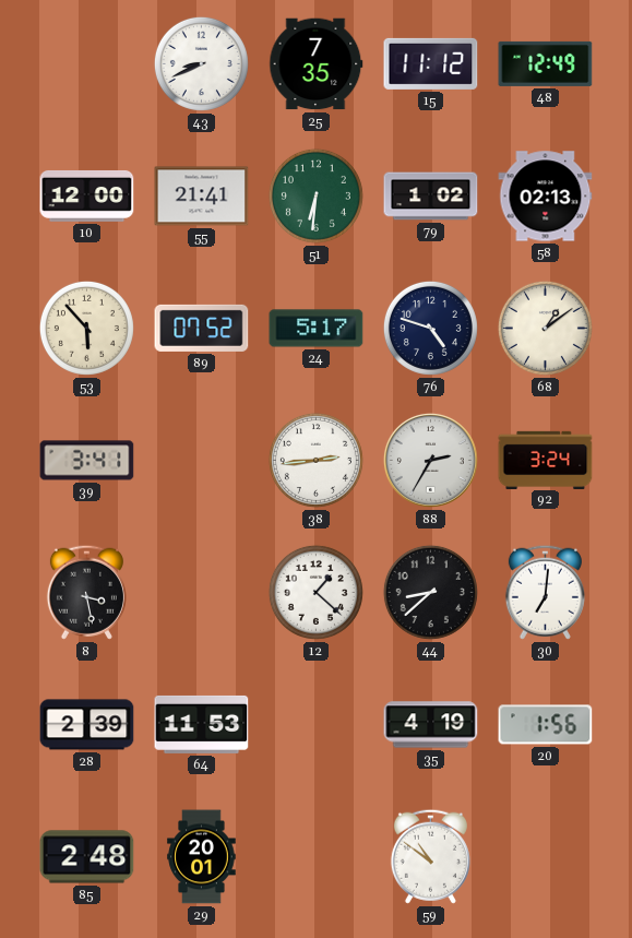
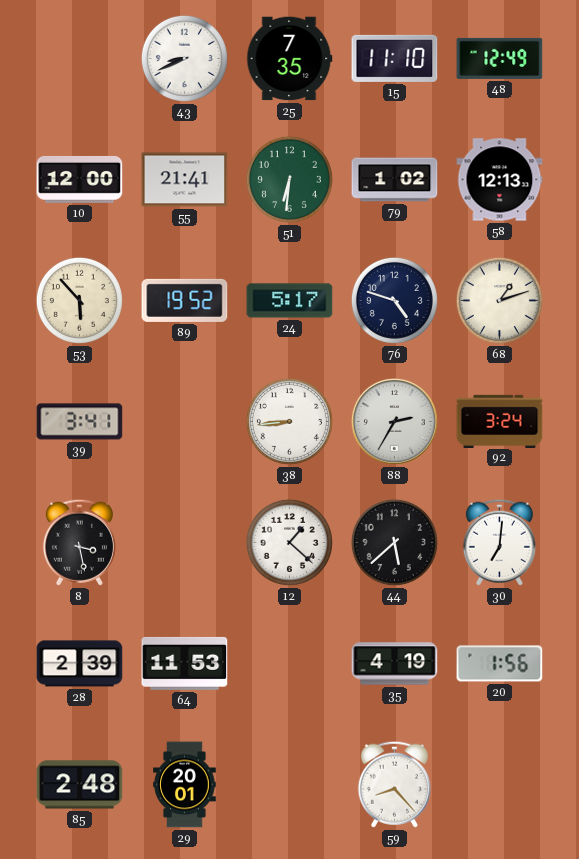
15: 11:12 -> 11:10 (395, 58)
58: 02:13 -> 12:13 (500, 180)
89: 07:52 -> 19:52 (185, 300)
68: 1:09 -> 1:12 (499, 300)
38: 2:44 -> 8:44 (289, 421)
44: 8:38 -> 5:38 (394, 542)
59: 10:51 -> 8:23 (394, 784)
